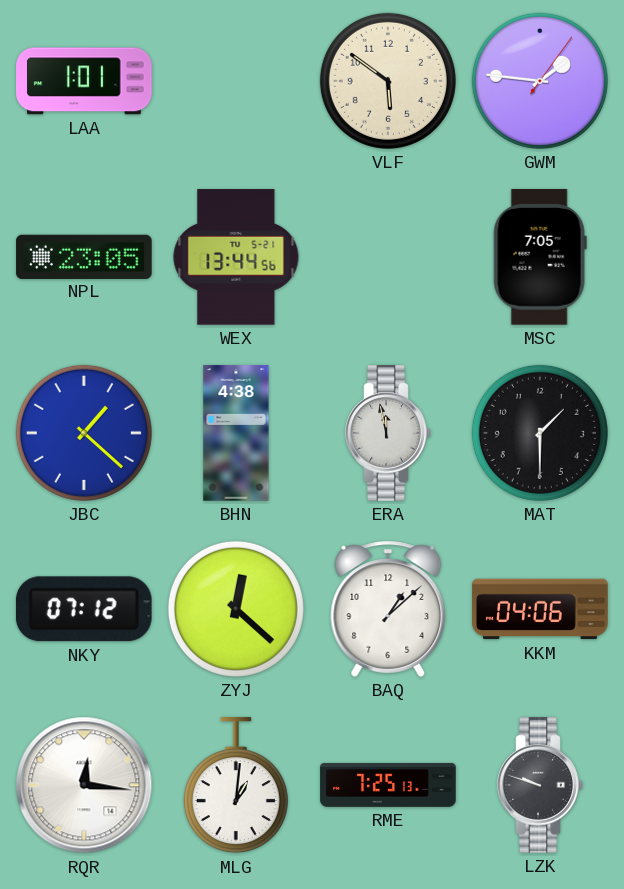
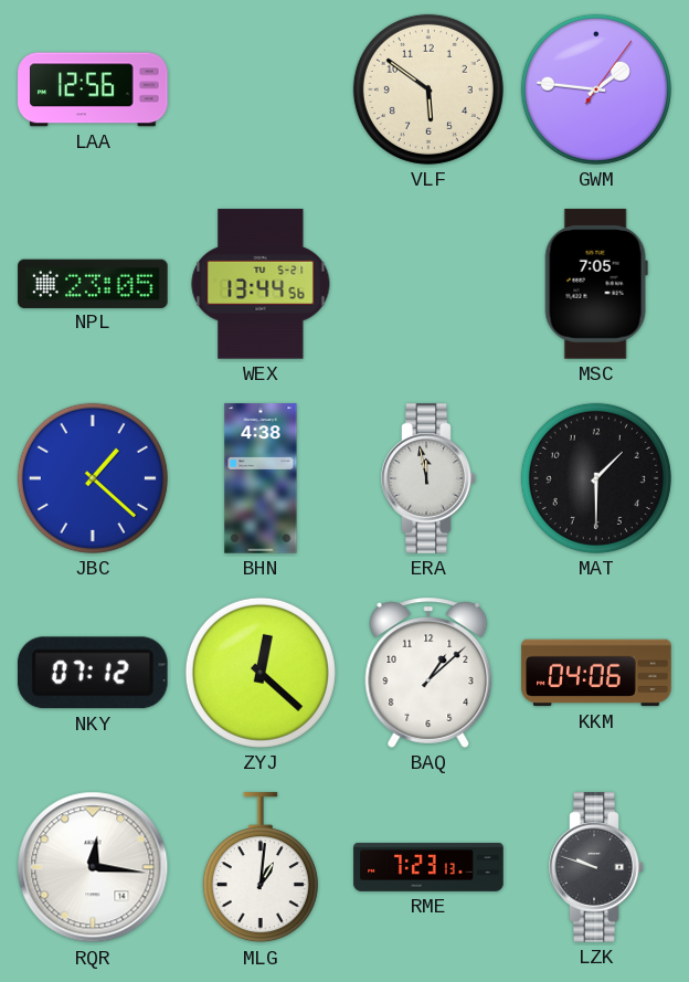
LAA: 1:01 -> 12:56 (93, 89)
RME: 7:25 -> 7:23 (428, 867)
